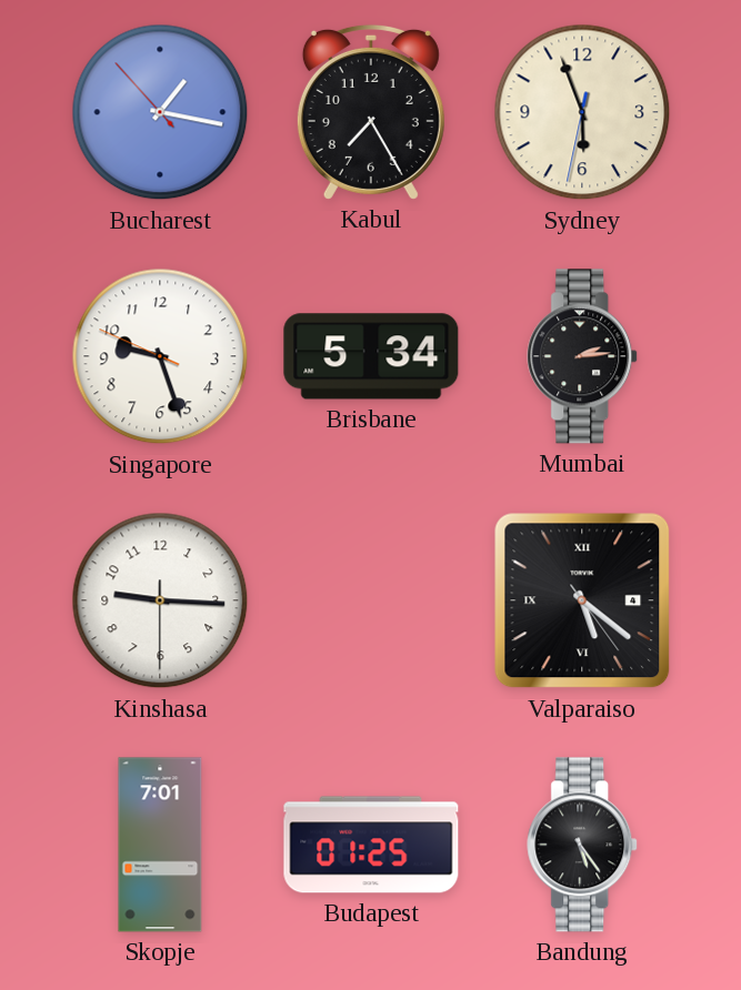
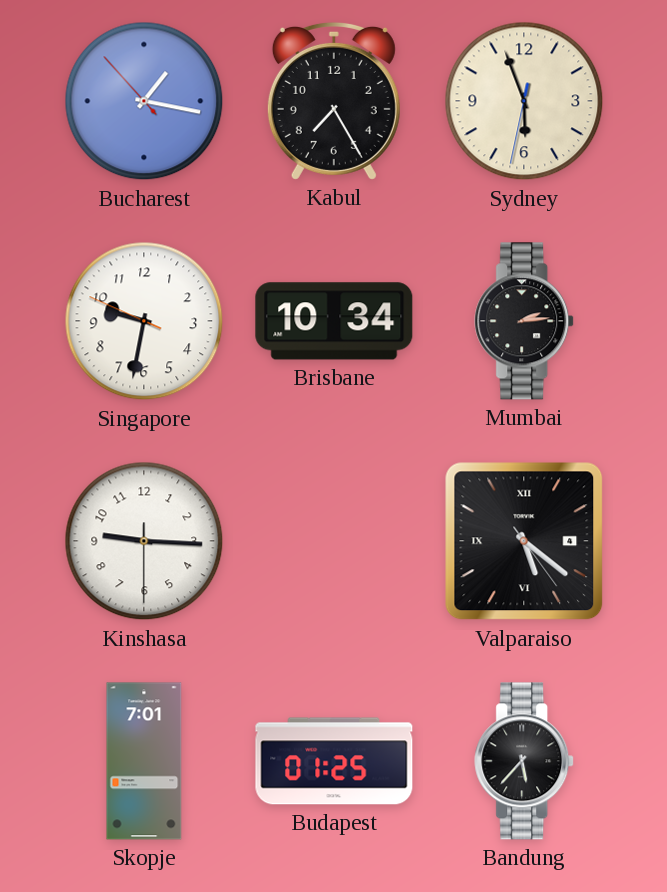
Singapore: 9:26 -> 9:31 (144, 321)
Brisbane: 5:34 -> 10:34 (334, 321)
Bandung: 5:24 -> 5:37 (525, 761)
